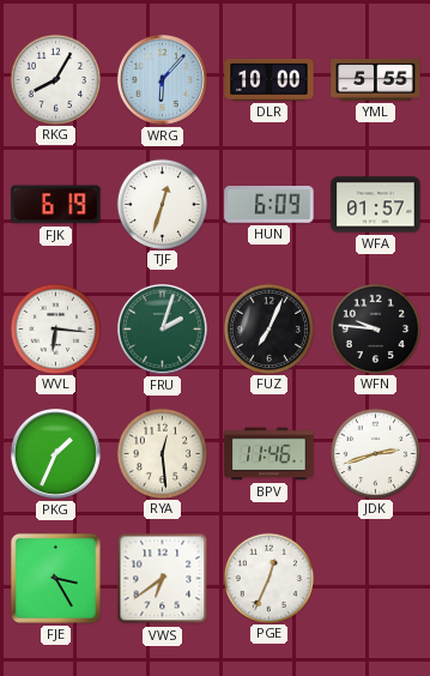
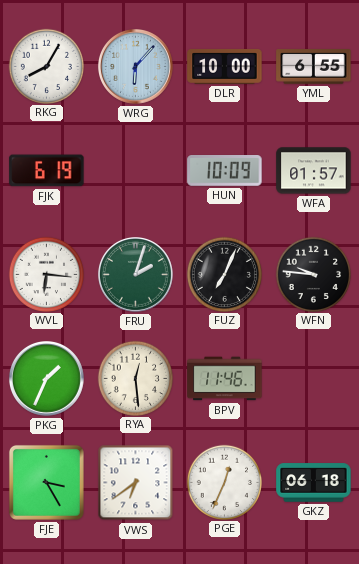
YML: 5:55 -> 6:55 (314, 67)
TJF: 12:33 -> none (162, 204)
HUN: 6:09 -> 10:09 (225, 171)
JDK: 2:42 -> none (375, 453)
GKZ: none -> 06:18 (314, 483)
